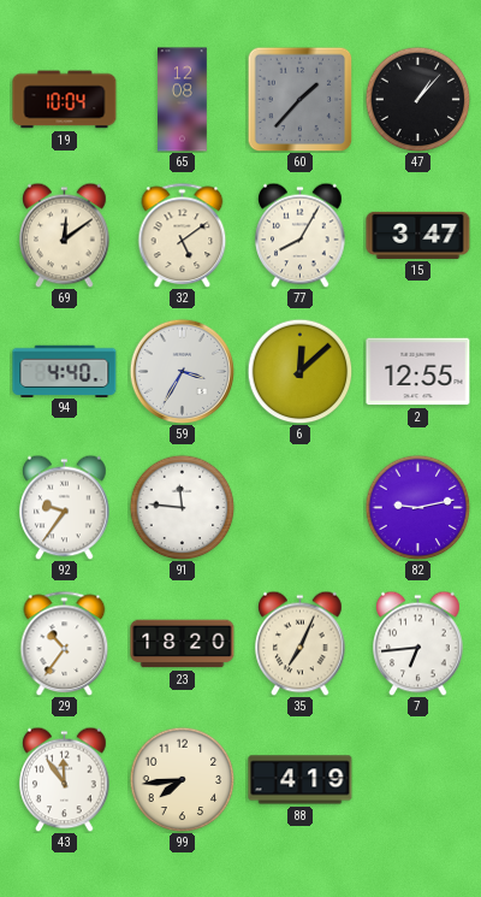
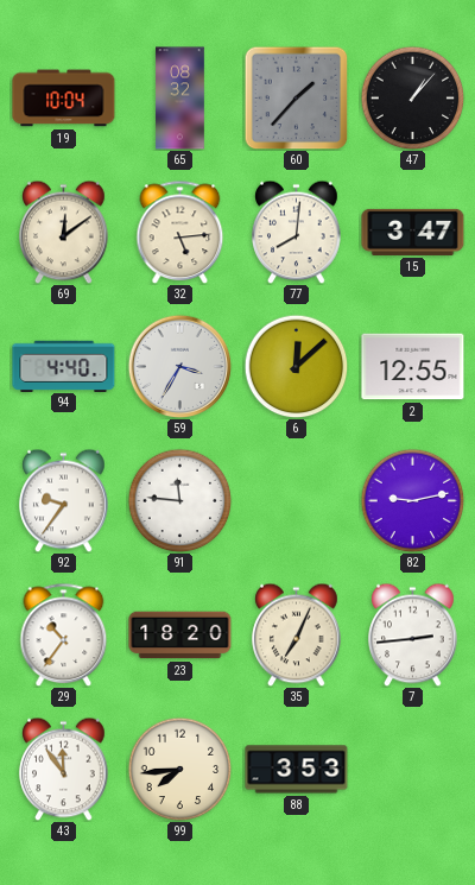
65: 12:08 -> 08:32 (180, 99)
32: 5:09 -> 5:14 (180, 232)
77: 8:05 -> 8:01 (297, 232)
7: 6:44 -> 2:44 (413, 634)
88: 4:19 -> 3:53 (297, 770)
